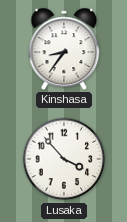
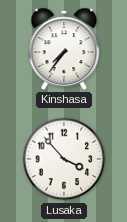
Kinshasa: 8:36 -> 7:36 (64, 49)
